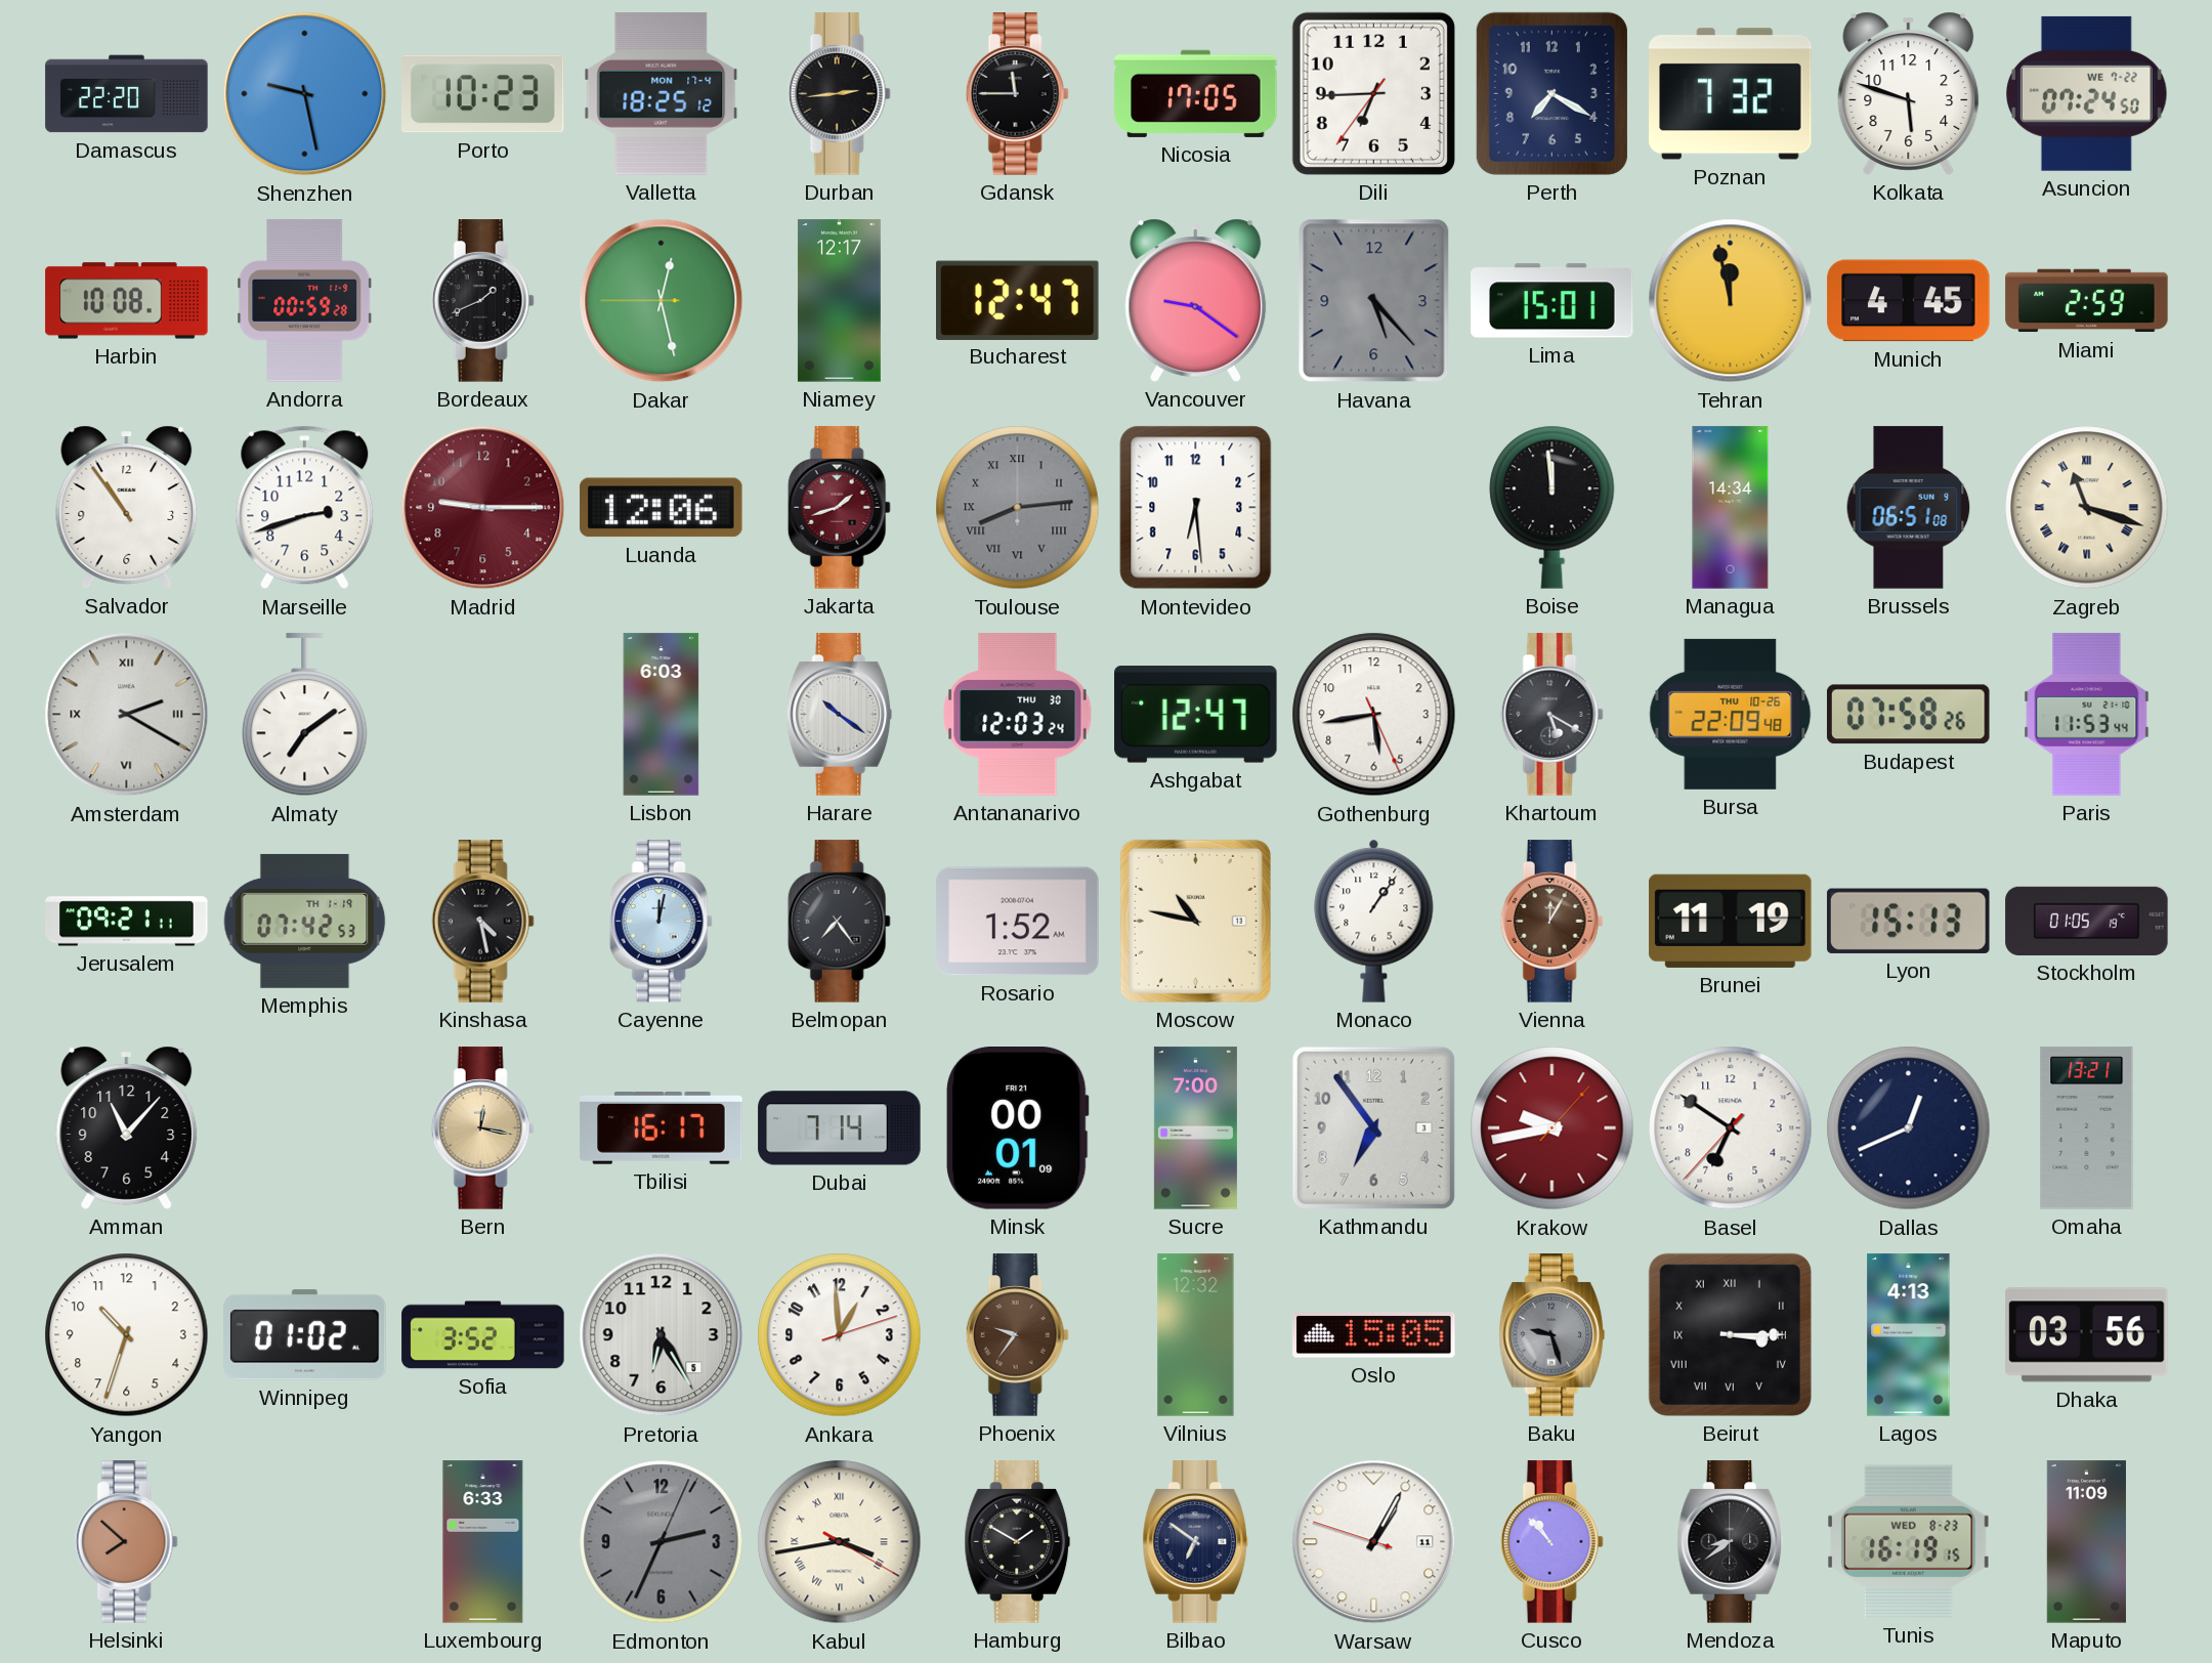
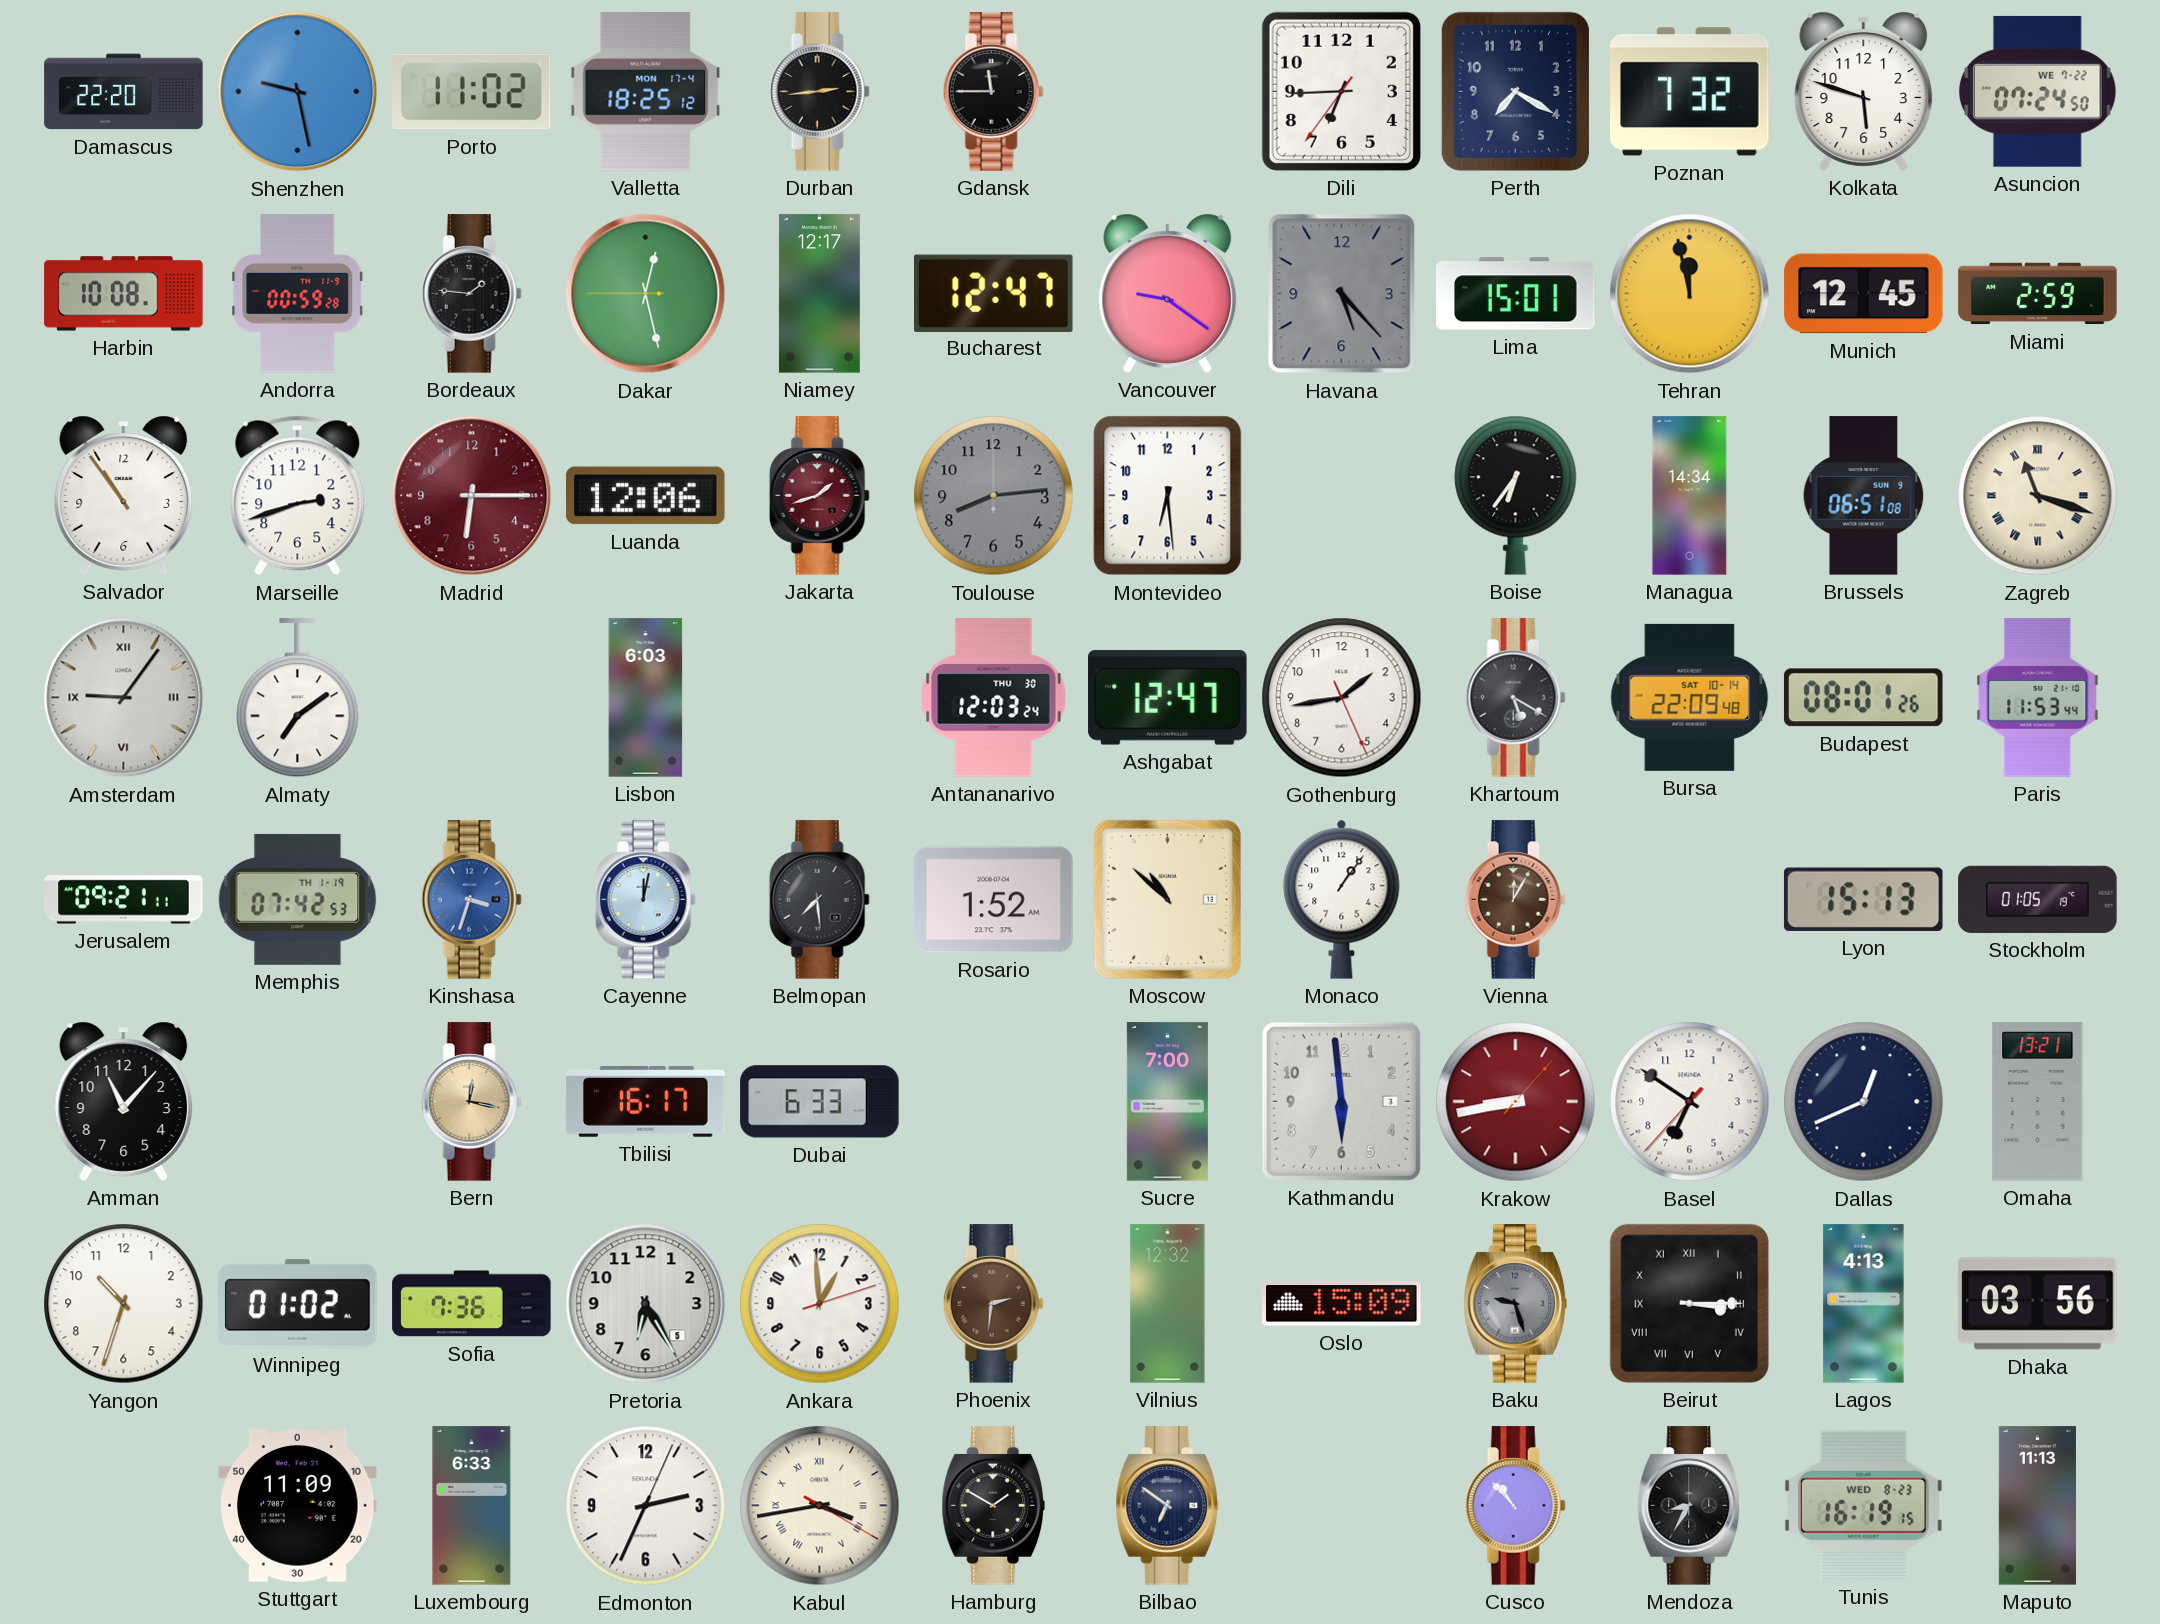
Porto: 10:23 -> 11:02 (472, 92)
Nicosia: 17:05 -> none (1196, 93)
Bordeaux: 1:41 -> 1:46 (471, 294)
Munich: 4:45 -> 12:45 (1864, 294)
Madrid: 9:15 -> 6:15 (472, 496)
Toulouse numerals: Roman -> Arabic (994, 496)
Boise: 11:59 -> 6:36 (1516, 495)
Amsterdam: 2:20 -> 9:06 (124, 698)
Harare: 10:21 -> none (840, 715)
Gothenburg: 5:43 -> 1:43 (1342, 698)
Bursa date: THU 10-26 -> SAT 10-14 (1690, 697)
Budapest: 07:58 -> 08:01 (1864, 698)
Kinshasa: 4:28 -> 3:33 (471, 900)
Kinshasa dial: black -> blue (471, 900)
Belmopan: 7:24 -> 7:29 (819, 900)
Moscow: 10:47 -> 10:52 (1167, 899)
Brunei: 11:19 -> none (1731, 921)
Dubai: 7:14 -> 6:33 (820, 1102)
Minsk: 00:01 -> none (1018, 1128)
Kathmandu: 6:54 -> 5:59 (1341, 1101)
Krakow: 9:43 -> 8:43 (1516, 1102)
Sofia: 3:52 -> 7:36 (472, 1304)
Phoenix: 9:36 -> 2:31 (993, 1304)
Oslo: 15:05 -> 15:09 (1342, 1304)
Helsinki: 7:52 -> none (126, 1542)
Stuttgart: none -> 11:09 (298, 1506)
Edmonton dial: grey -> white (646, 1506)
Warsaw: 1:04 -> none (1374, 1542)
Mendoza: 8:39 -> 8:35 (1690, 1506)
Maputo: 11:09 -> 11:13 (2037, 1506)
